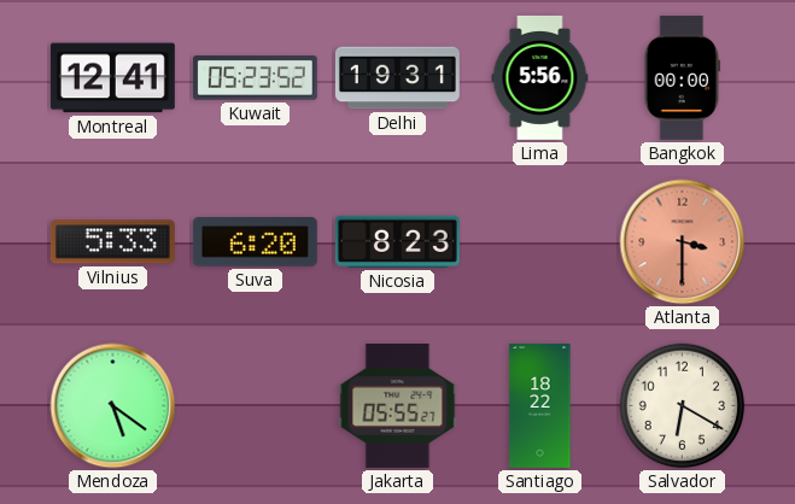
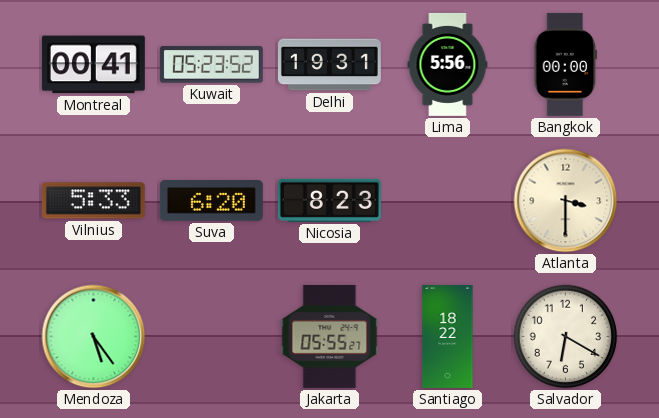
Montreal: 12:41 -> 00:41 (93, 65)
Atlanta dial: salmon -> cream (566, 201)
Mendoza: 5:21 -> 5:24 (94, 337)
